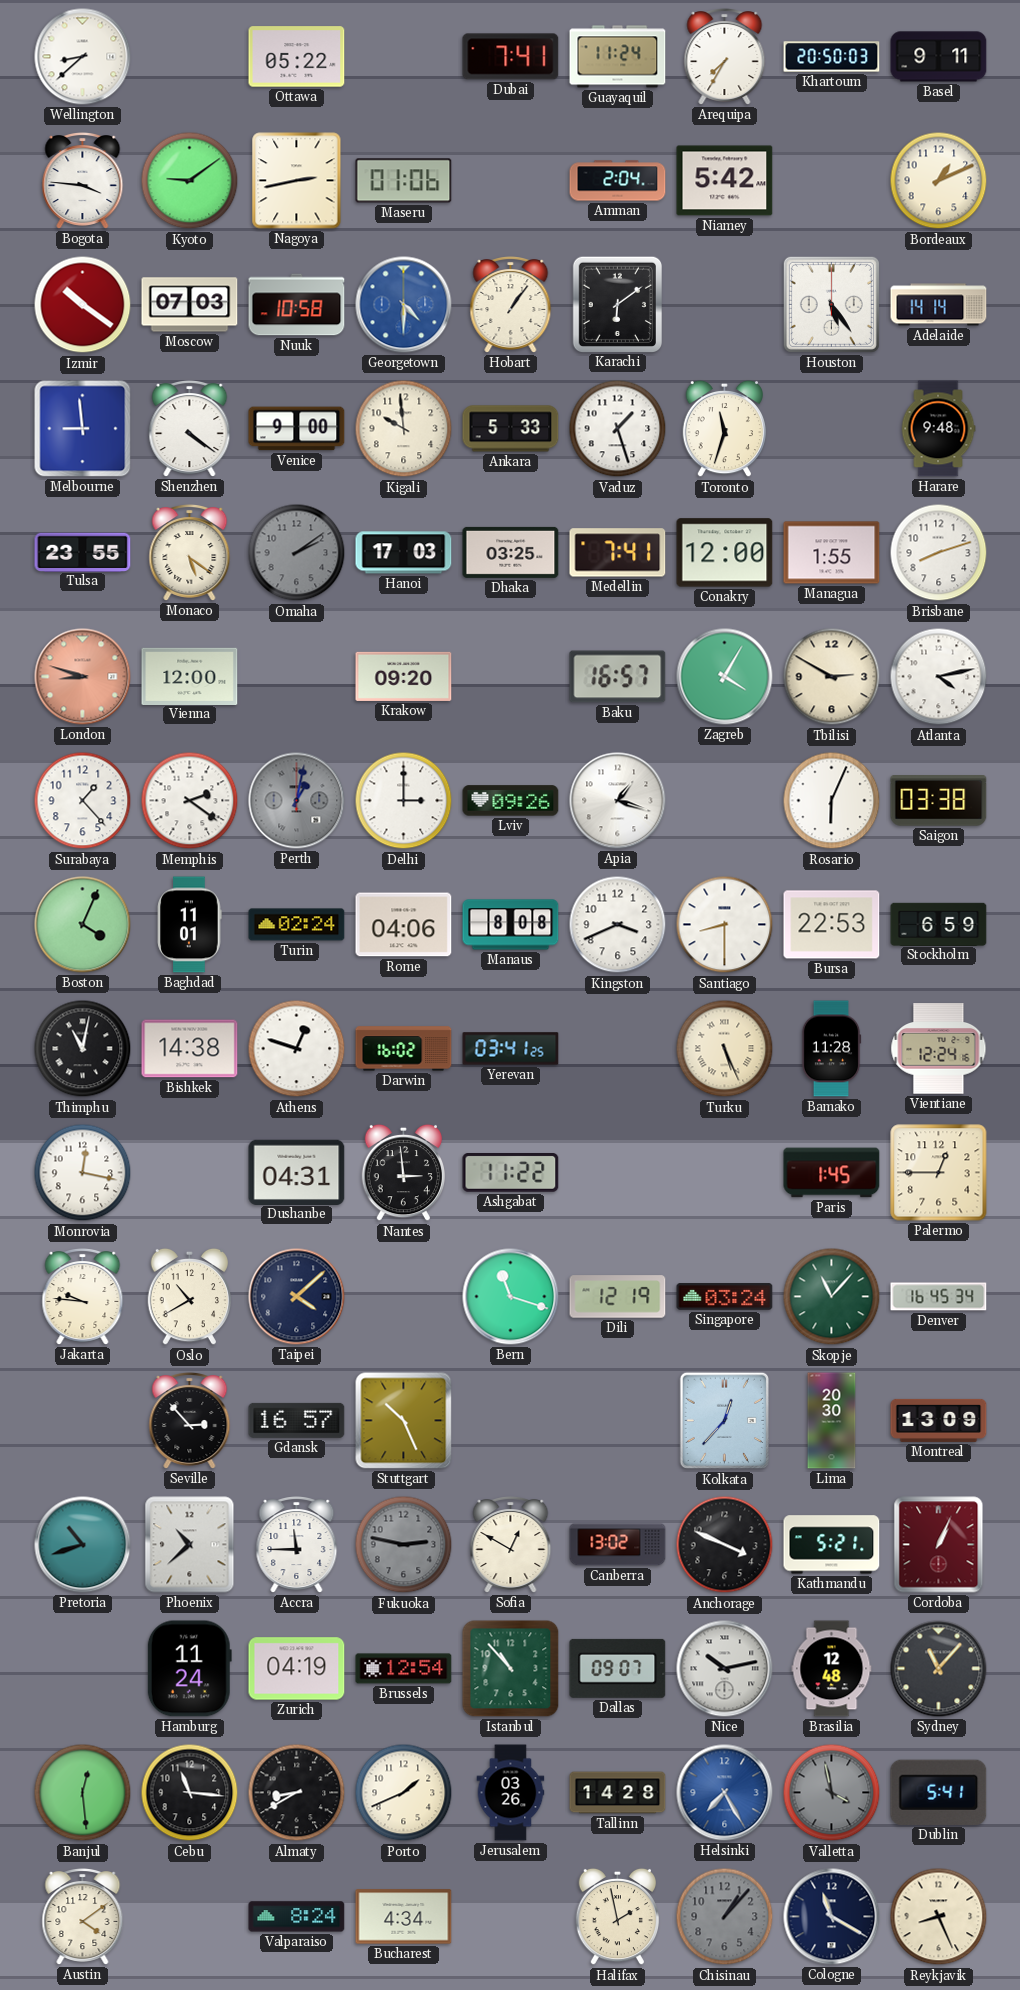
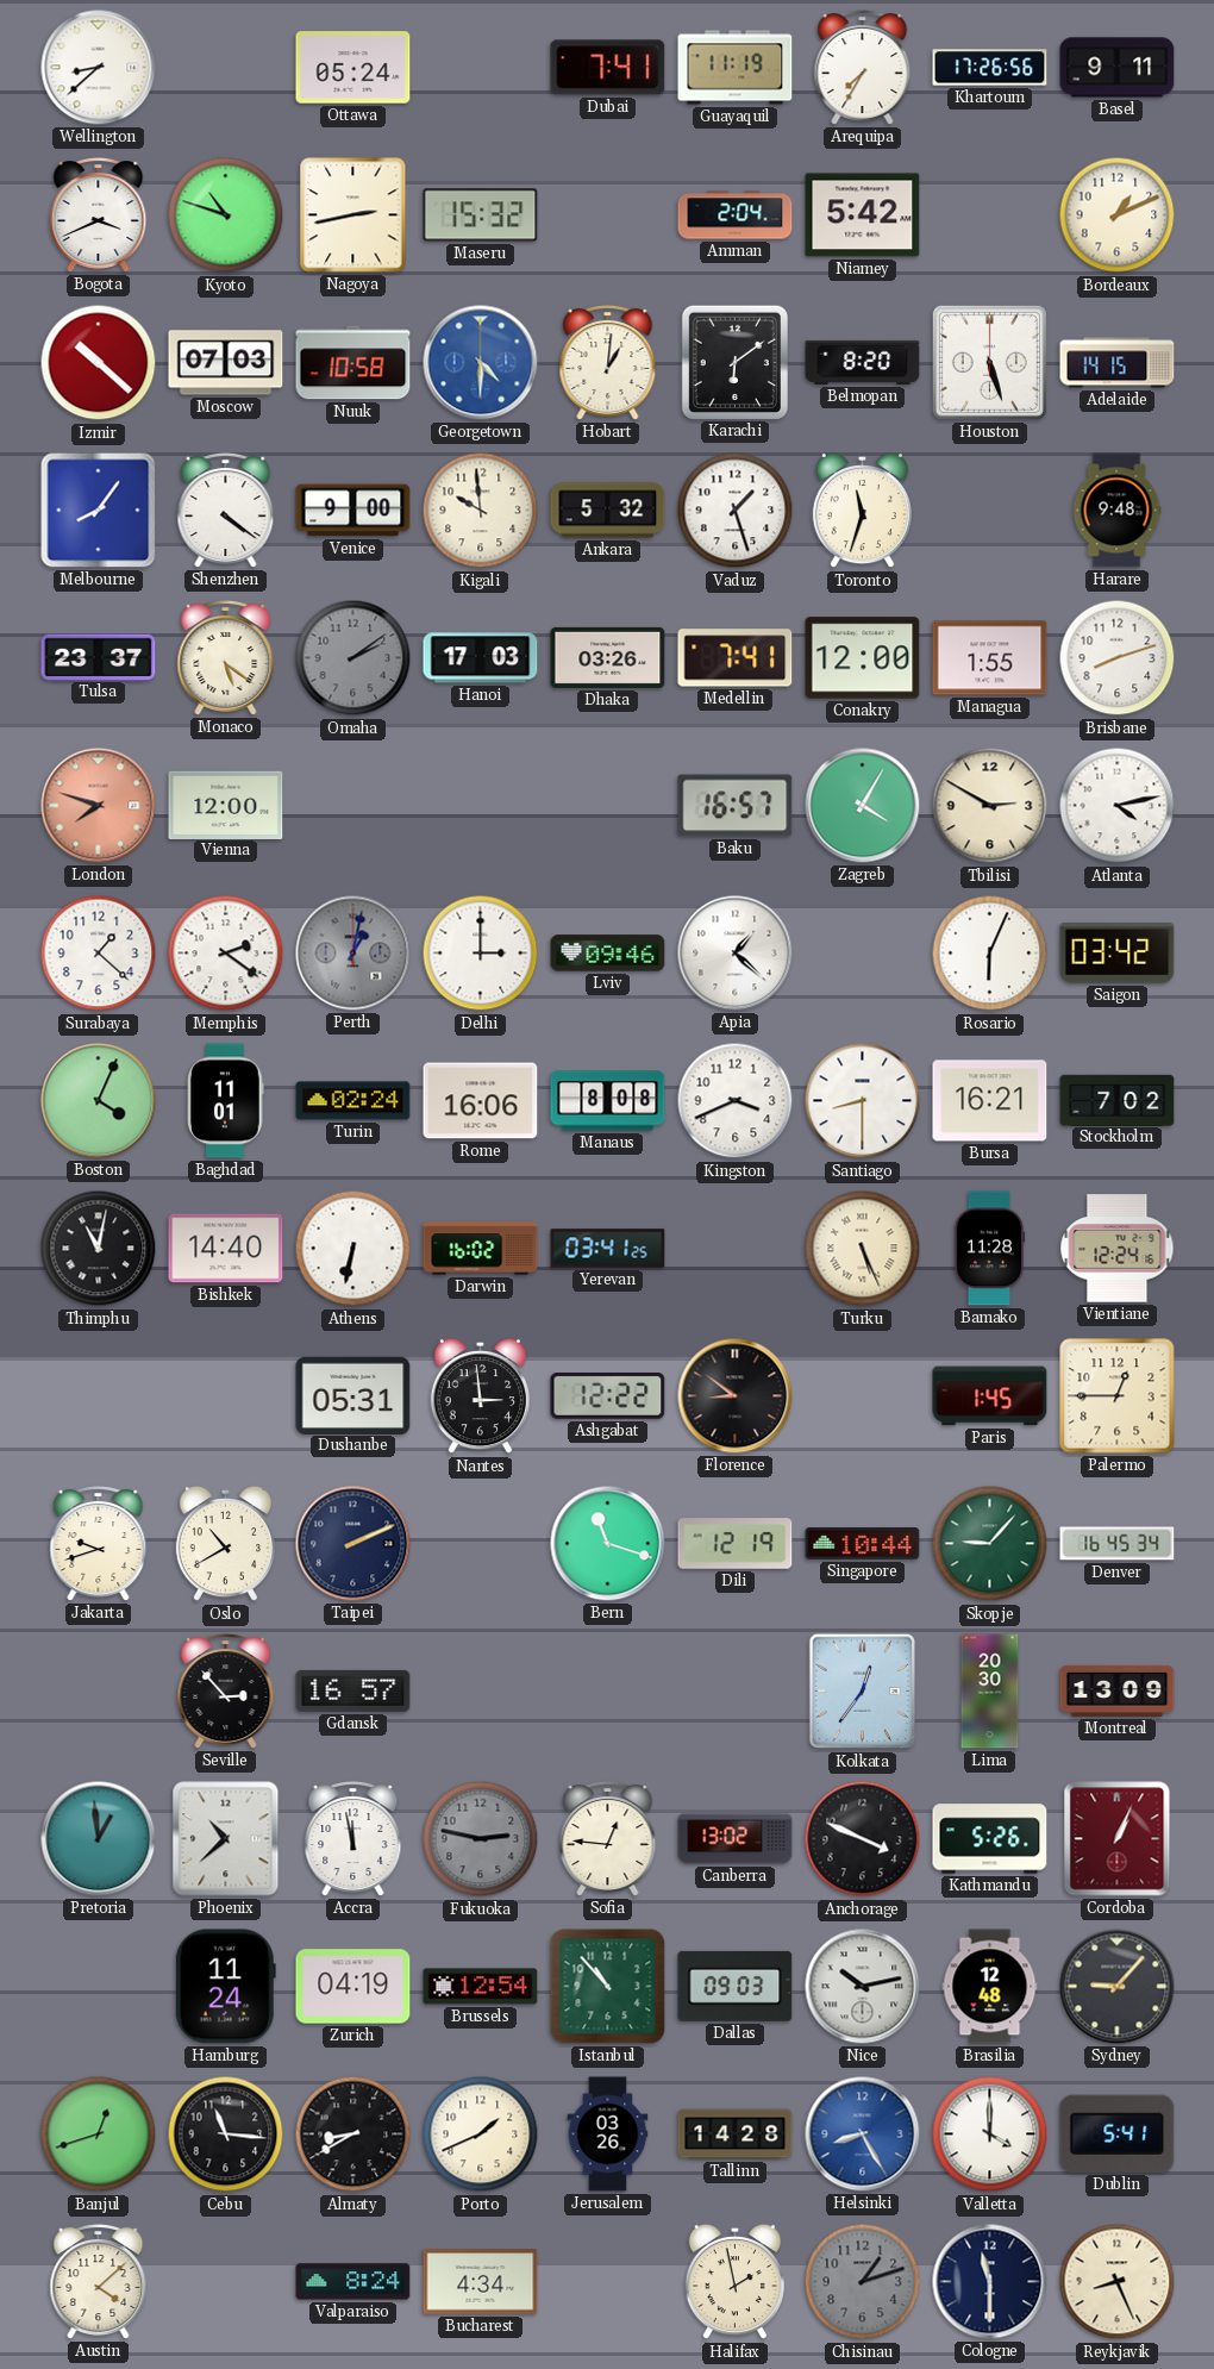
Ottawa: 05:22 -> 05:24 (353, 68)
Guayaquil: 11:24 -> 11:19 (736, 68)
Khartoum: 20:50 -> 17:26 (990, 68)
Bogota: 3:46 -> 3:41 (99, 215)
Kyoto: 9:09 -> 10:48 (226, 215)
Maseru: 01:06 -> 15:32 (481, 215)
Izmir: 10:21 -> 10:22 (99, 363)
Hobart: 1:06 -> 1:01 (608, 363)
Belmopan: none -> 8:20 (863, 362)
Houston: 5:24 -> 5:27 (989, 362)
Adelaide: 14:14 -> 14:15 (1118, 363)
Melbourne: 8:59 -> 8:06 (99, 511)
Ankara: 5:33 -> 5:32 (608, 511)
Tulsa: 23:55 -> 23:37 (99, 657)
Dhaka: 03:25 -> 03:26 (608, 657)
London: 8:48 -> 7:48 (99, 806)
Krakow: 09:20 -> none (404, 676)
Surabaya: 1:23 -> 1:22 (99, 954)
Lviv: 09:26 -> 09:46 (608, 954)
Apia: 1:18 -> 1:22 (736, 954)
Saigon: 03:38 -> 03:42 (1118, 954)
Rome: 04:06 -> 16:06 (481, 1101)
Bursa: 22:53 -> 16:21 (990, 1101)
Stockholm: 6:59 -> 7:02 (1118, 1100)
Bishkek: 14:38 -> 14:40 (226, 1249)
Athens: 12:48 -> 6:32 (353, 1249)
Monrovia: 12:17 -> none (83, 1173)
Dushanbe: 04:31 -> 05:31 (353, 1395)
Ashgabat: 11:22 -> 12:22 (608, 1396)
Florence: none -> 8:51 (736, 1396)
Jakarta: 9:46 -> 9:42 (99, 1544)
Taipei: 4:08 -> 2:11 (353, 1544)
Singapore: 03:24 -> 10:44 (863, 1544)
Skopje: 11:07 -> 9:07 (990, 1544)
Stuttgart: 10:26 -> none (404, 1421)
Kolkata: 12:37 -> 12:36 (863, 1692)
Pretoria: 10:42 -> 12:59 (99, 1839)
Accra: 11:45 -> 11:58 (353, 1839)
Sofia: 12:50 -> 12:46 (608, 1839)
Kathmandu: 5:21 -> 5:26 (990, 1839)
Dallas: 09:07 -> 09:03 (736, 1986)
Sydney: 11:07 -> 9:07 (1118, 1987)
Banjul: 12:29 -> 12:42 (99, 2134)
Helsinki: 7:25 -> 8:25 (863, 2134)
Valletta: 3:58 -> 4:00 (990, 2134)
Valletta dial: grey -> white (990, 2134)
Austin: 4:09 -> 4:08 (99, 2282)
Chisinau: 1:07 -> 1:12 (863, 2282)
Cologne: 11:20 -> 11:30 (990, 2282)
